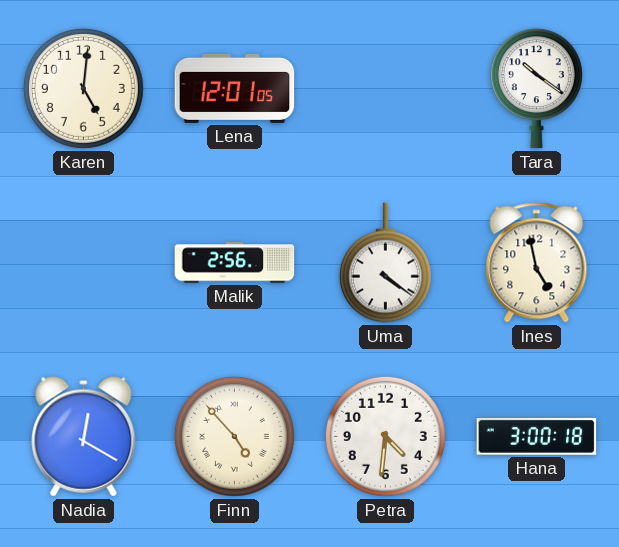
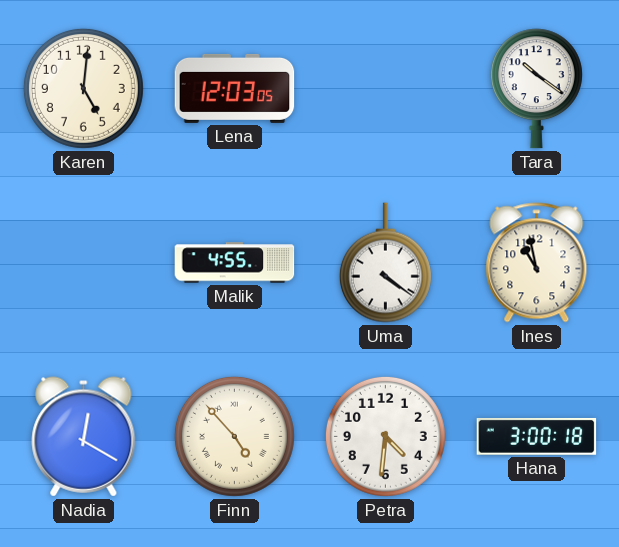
Lena: 12:01 -> 12:03 (235, 88)
Malik: 2:56 -> 4:55 (235, 263)
Ines: 4:58 -> 10:58 (537, 263)
